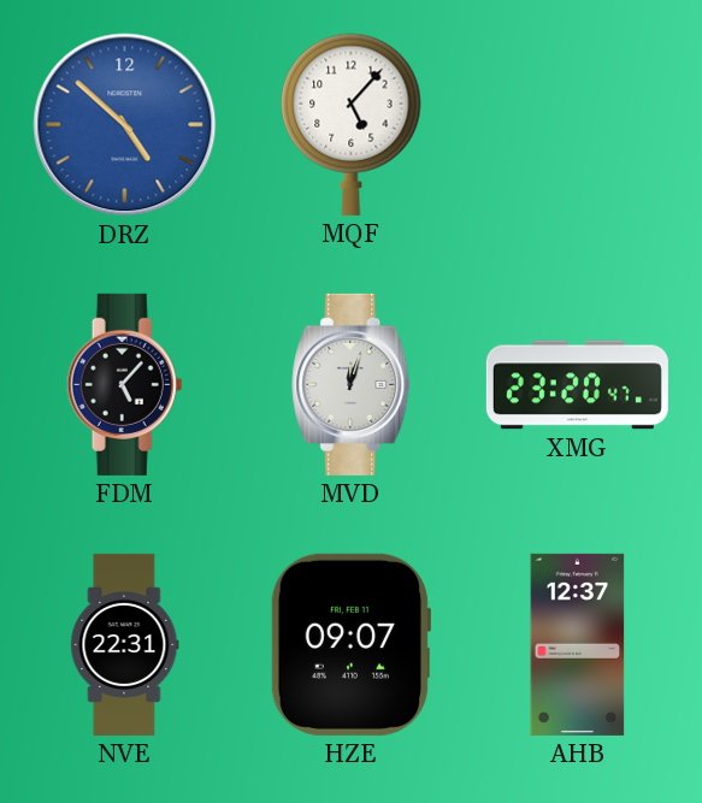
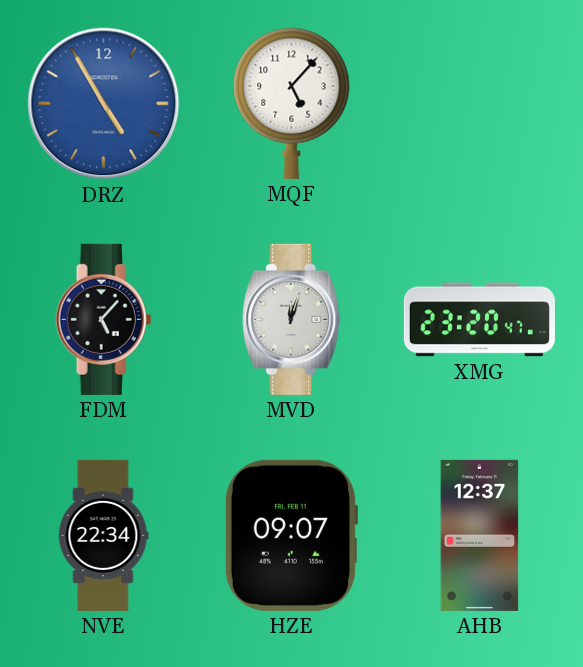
DRZ: 4:52 -> 4:55 (104, 104)
NVE: 22:31 -> 22:34 (104, 535)
